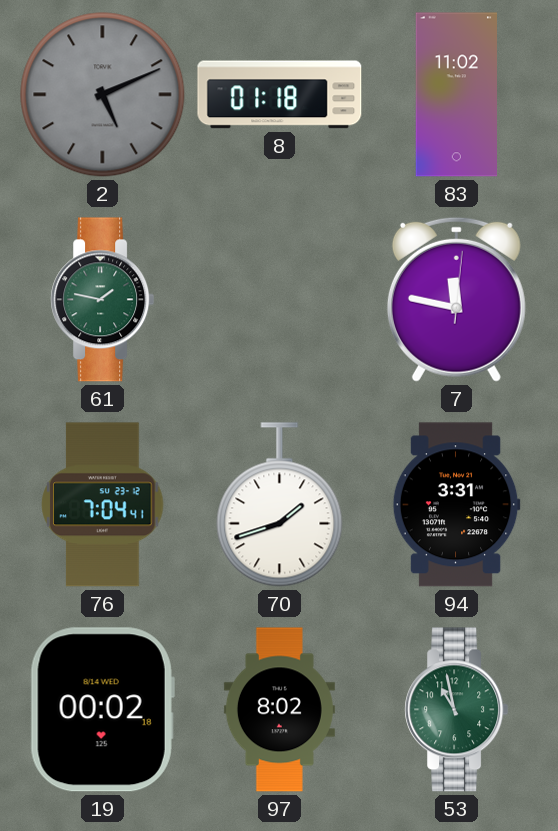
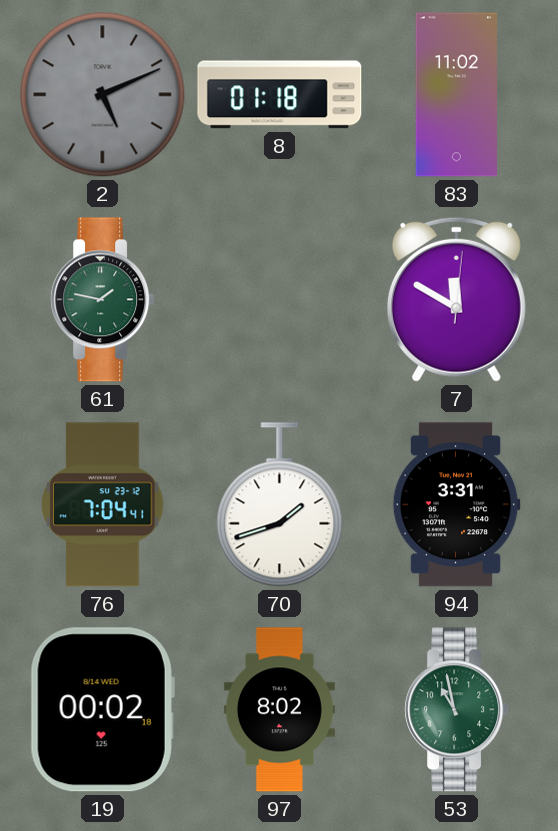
7: 11:47 -> 11:50 (456, 299)
